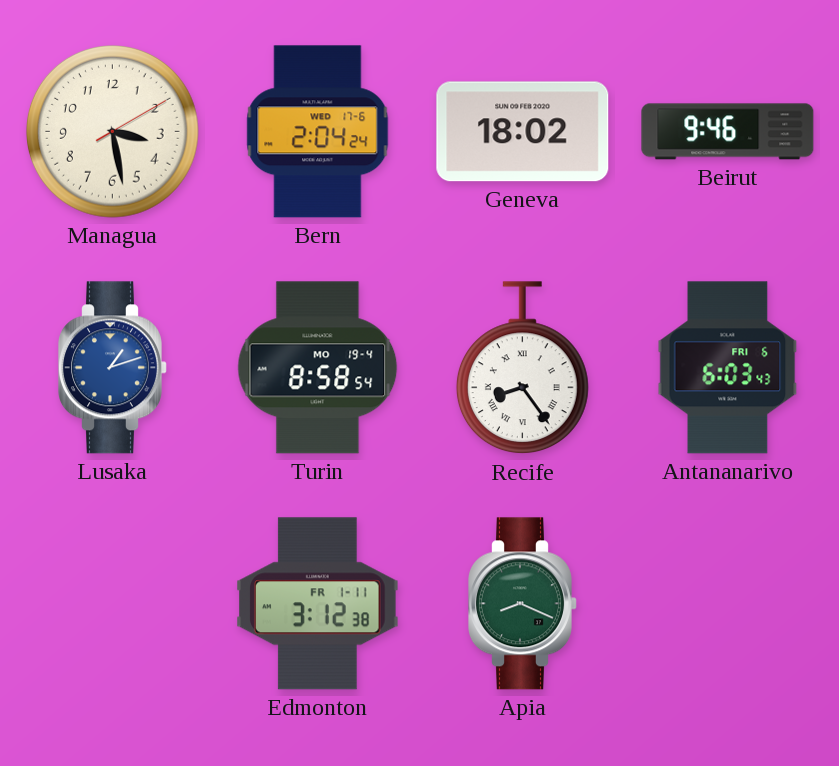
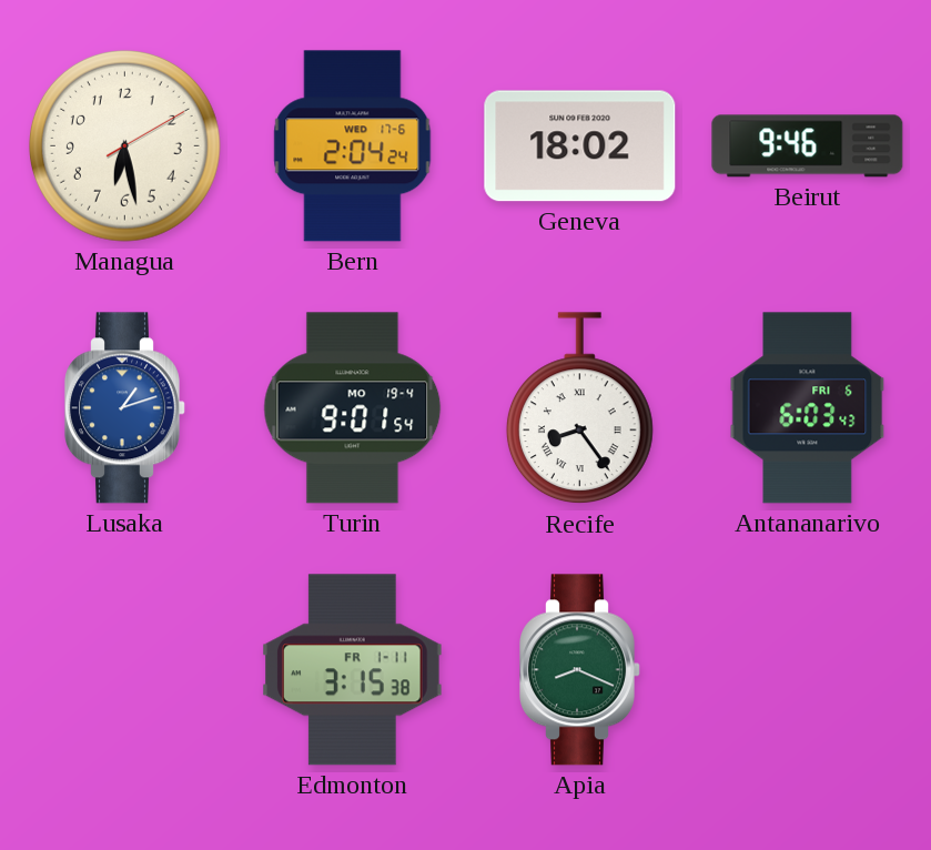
Managua: 3:28 -> 6:28 (124, 145)
Turin: 8:58 -> 9:01 (353, 408)
Edmonton: 3:12 -> 3:15 (353, 670)
